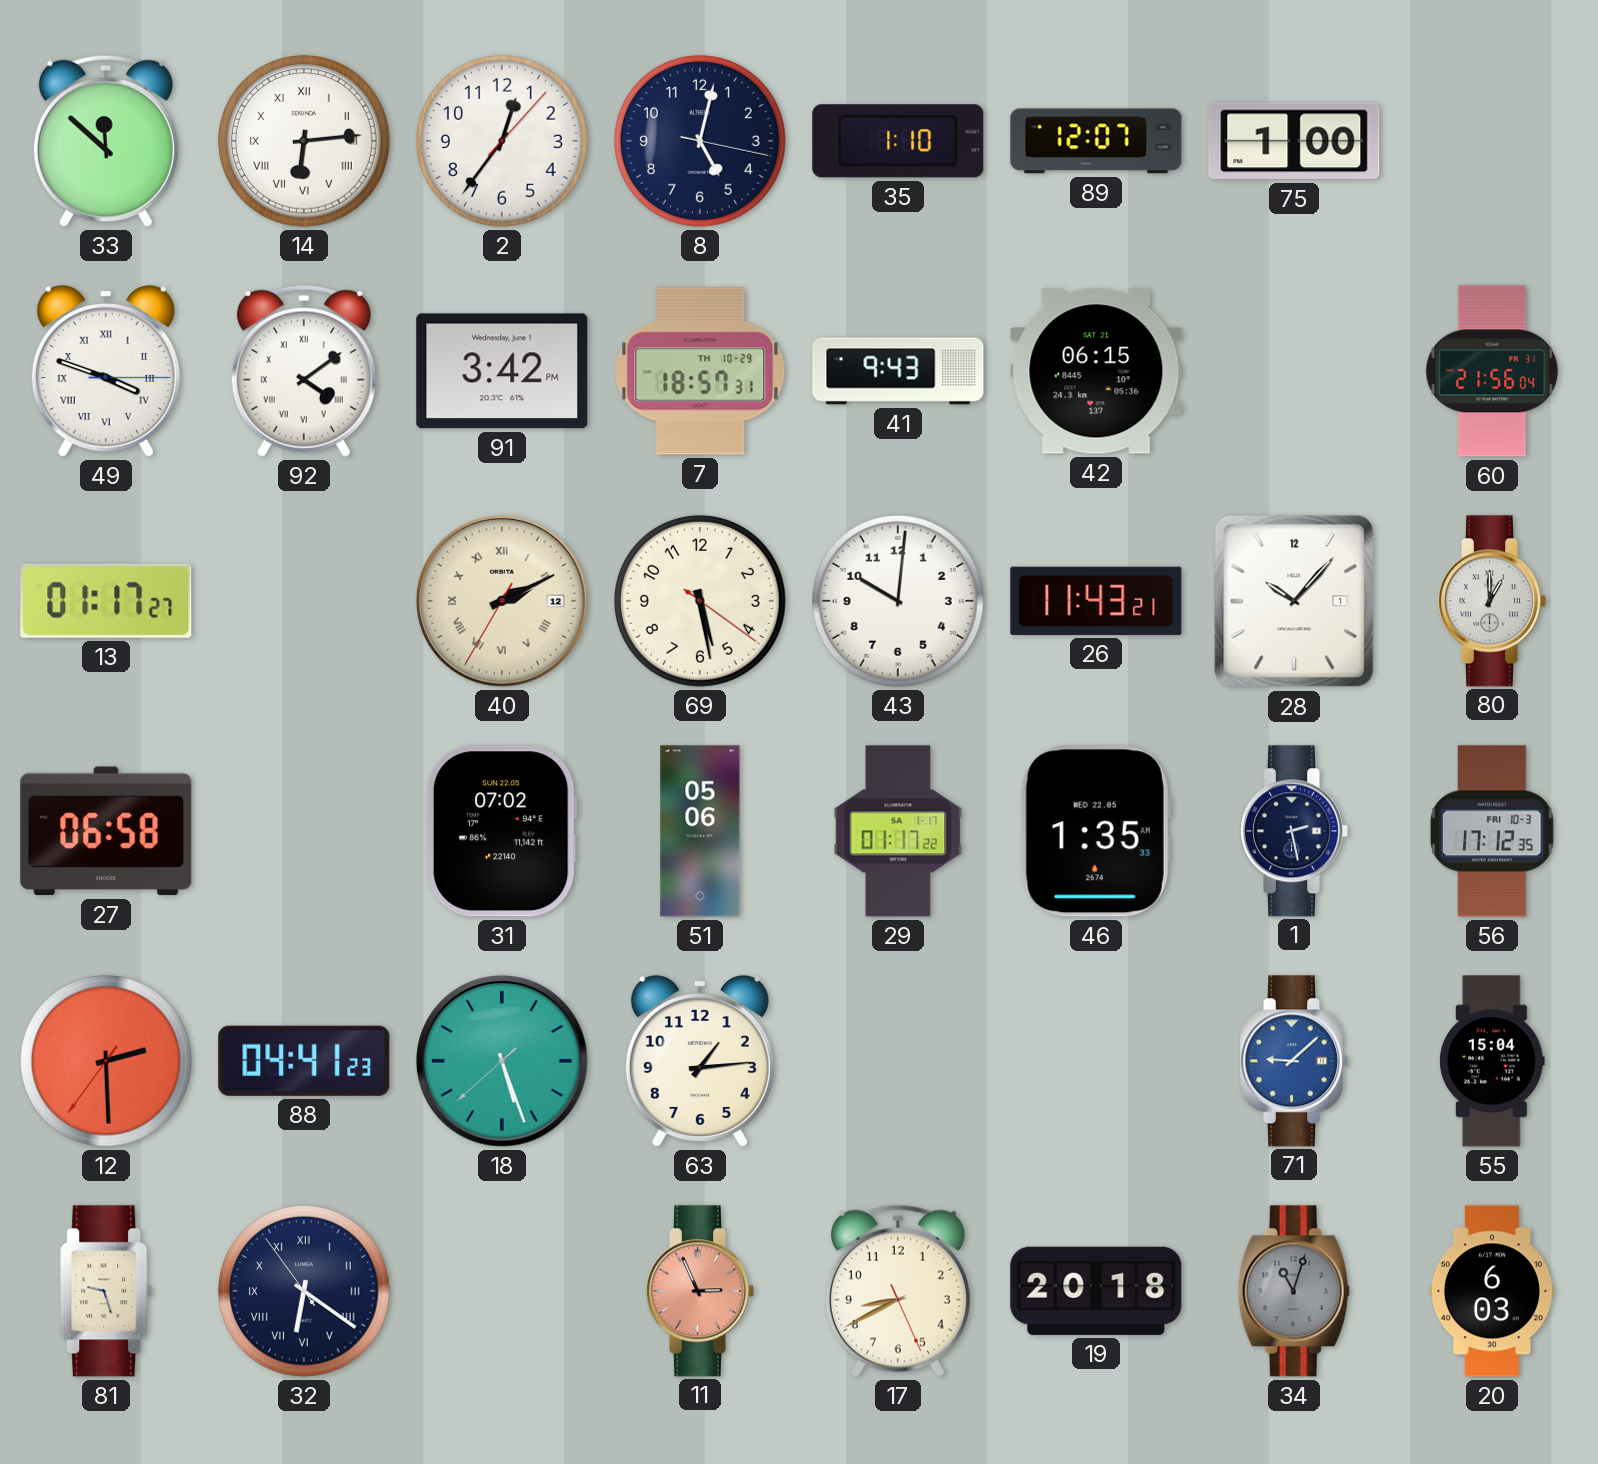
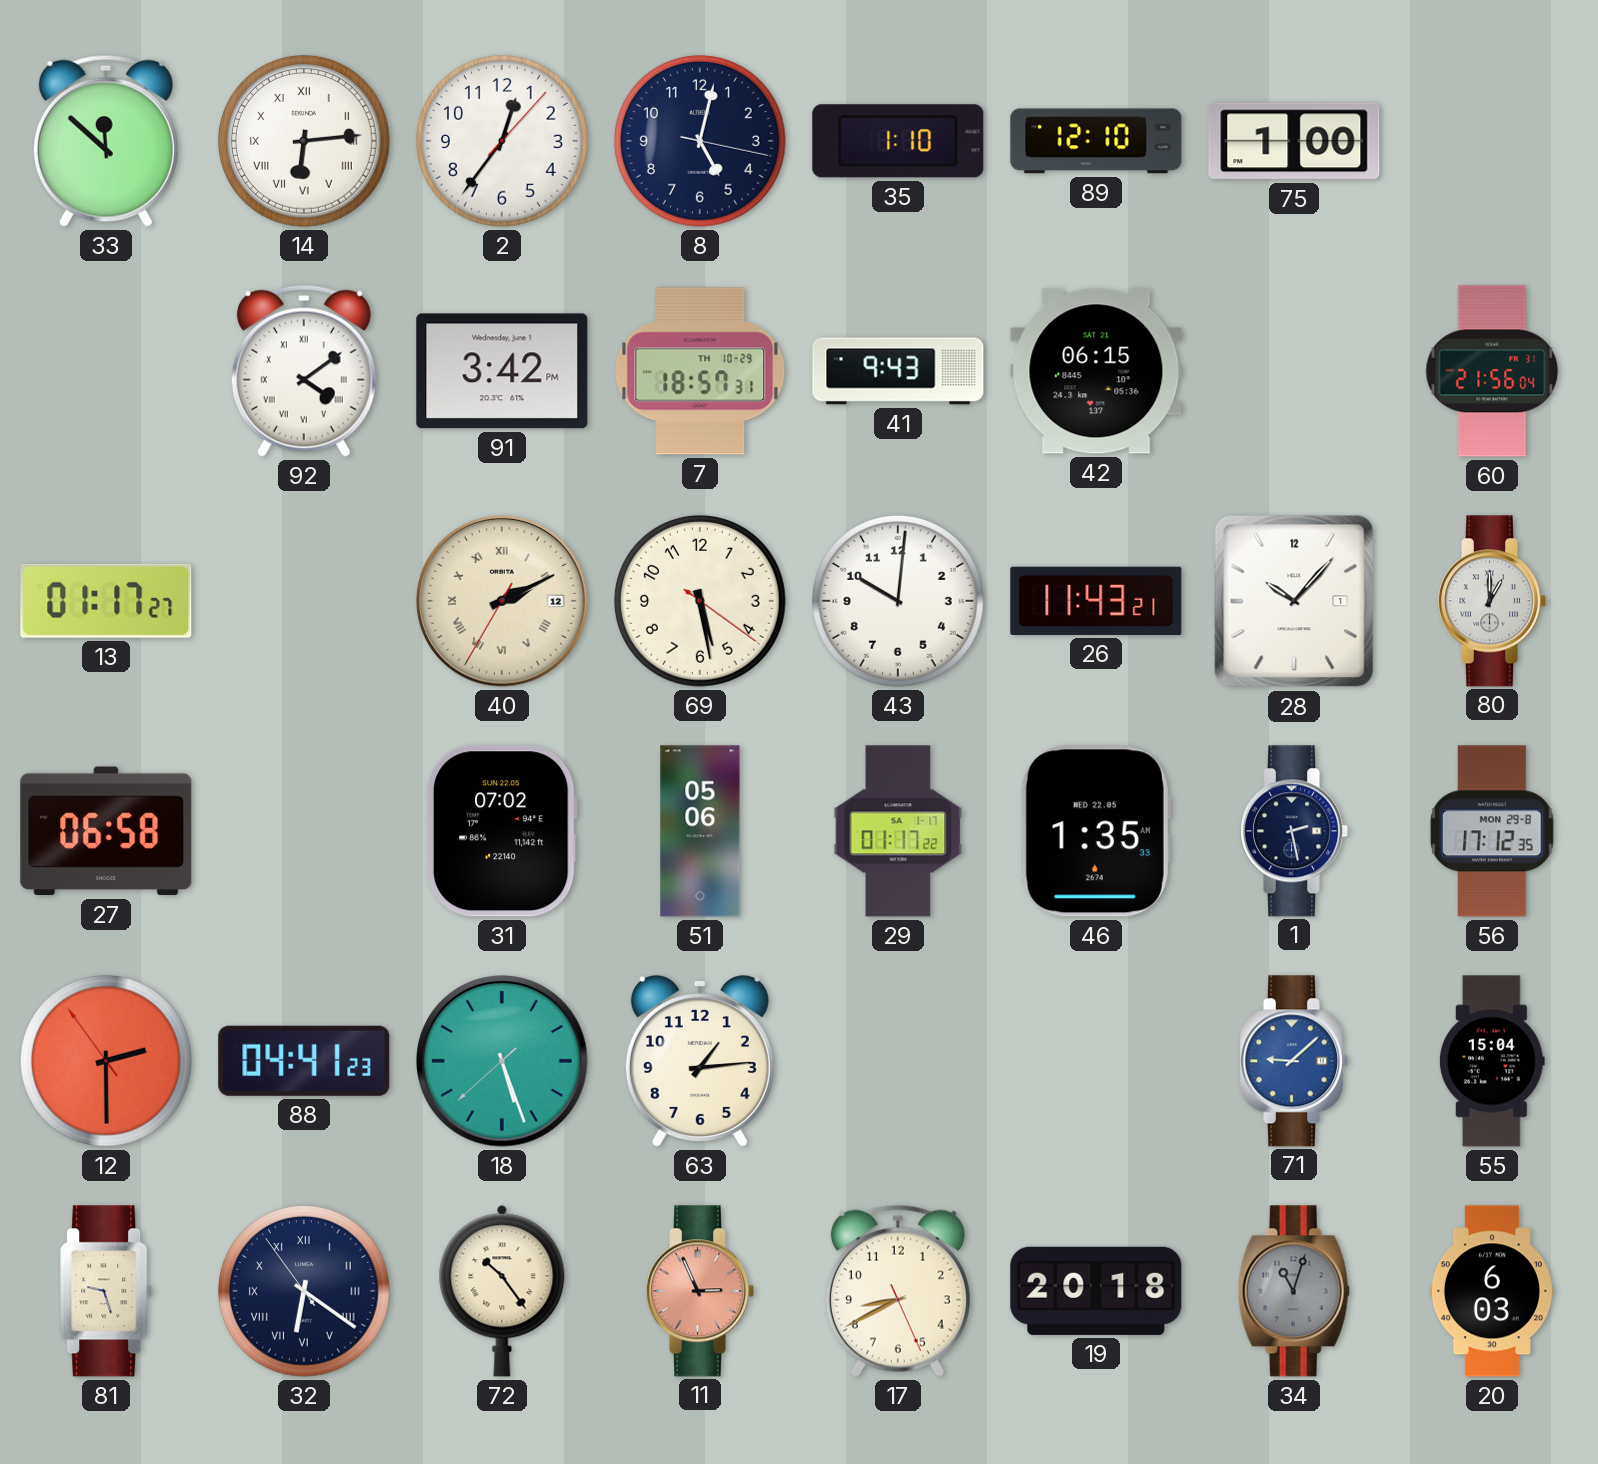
89: 12:07 -> 12:10 (1096, 141)
49: 3:48 -> none (106, 371)
56 date: FRI 10-3 -> MON 29-8 (1492, 831)
12: 2:29:36 -> 2:29:54 (106, 1061)
72: none -> 10:24 (502, 1291)
